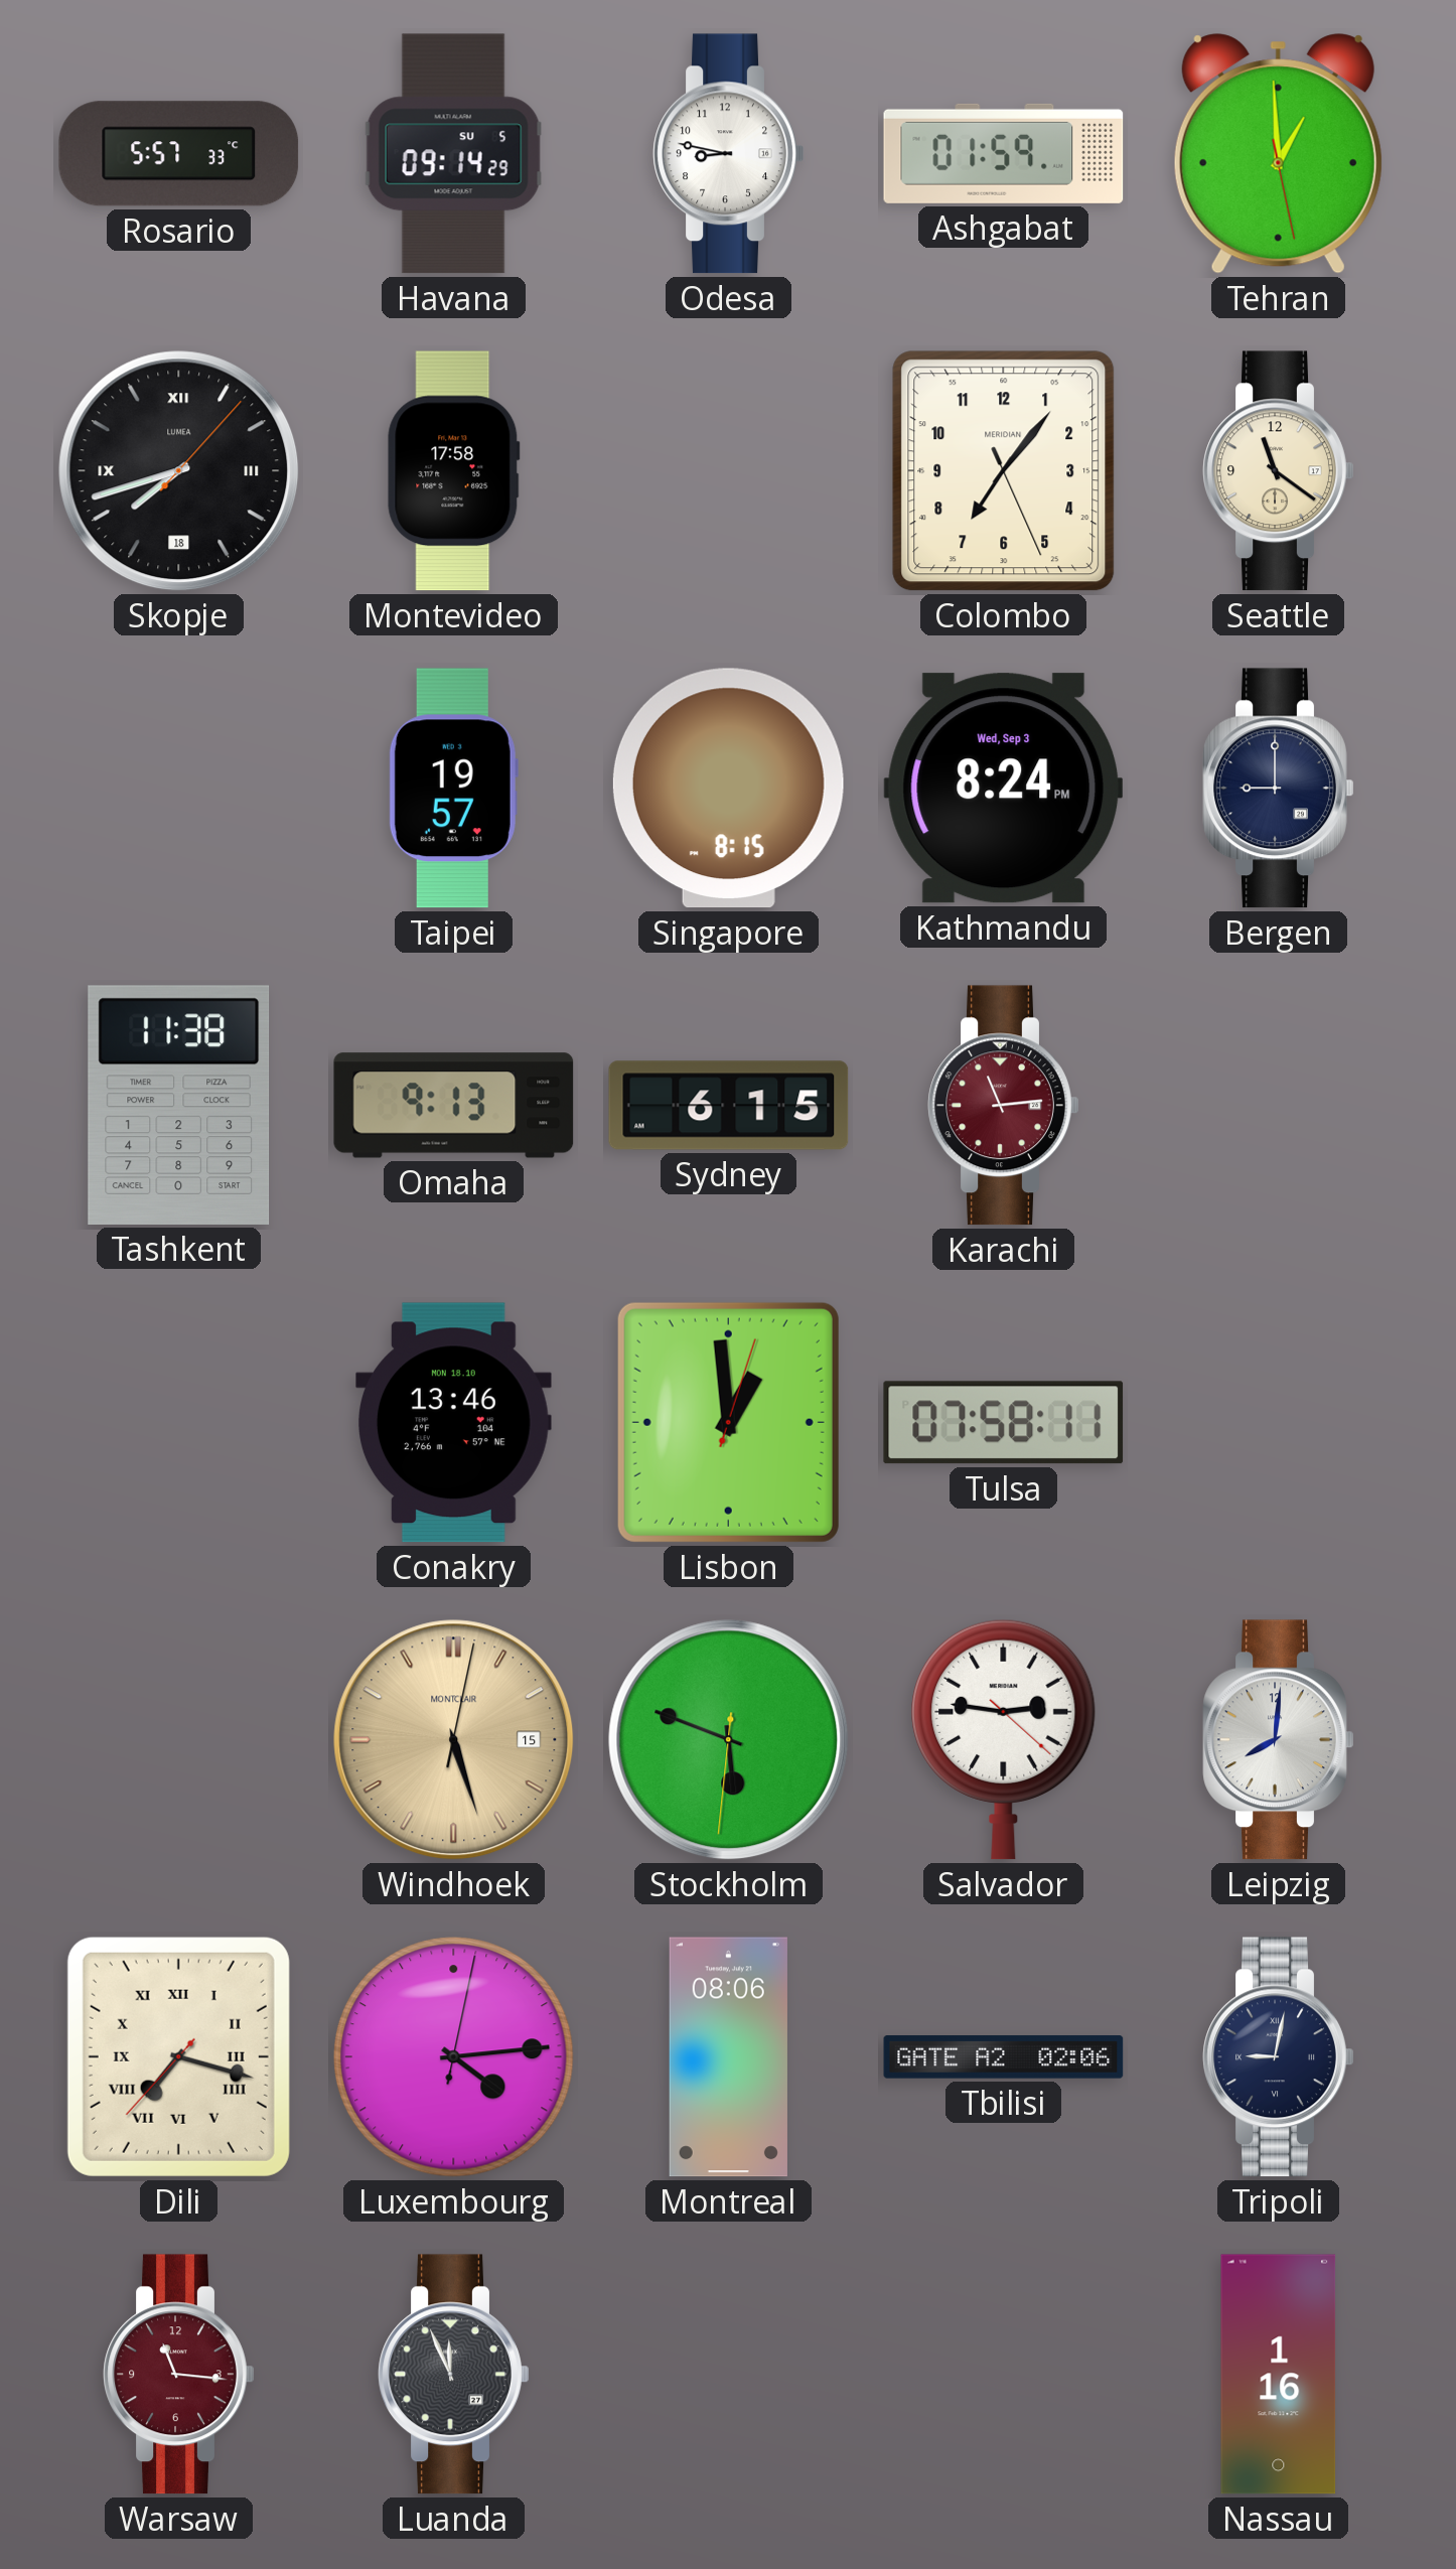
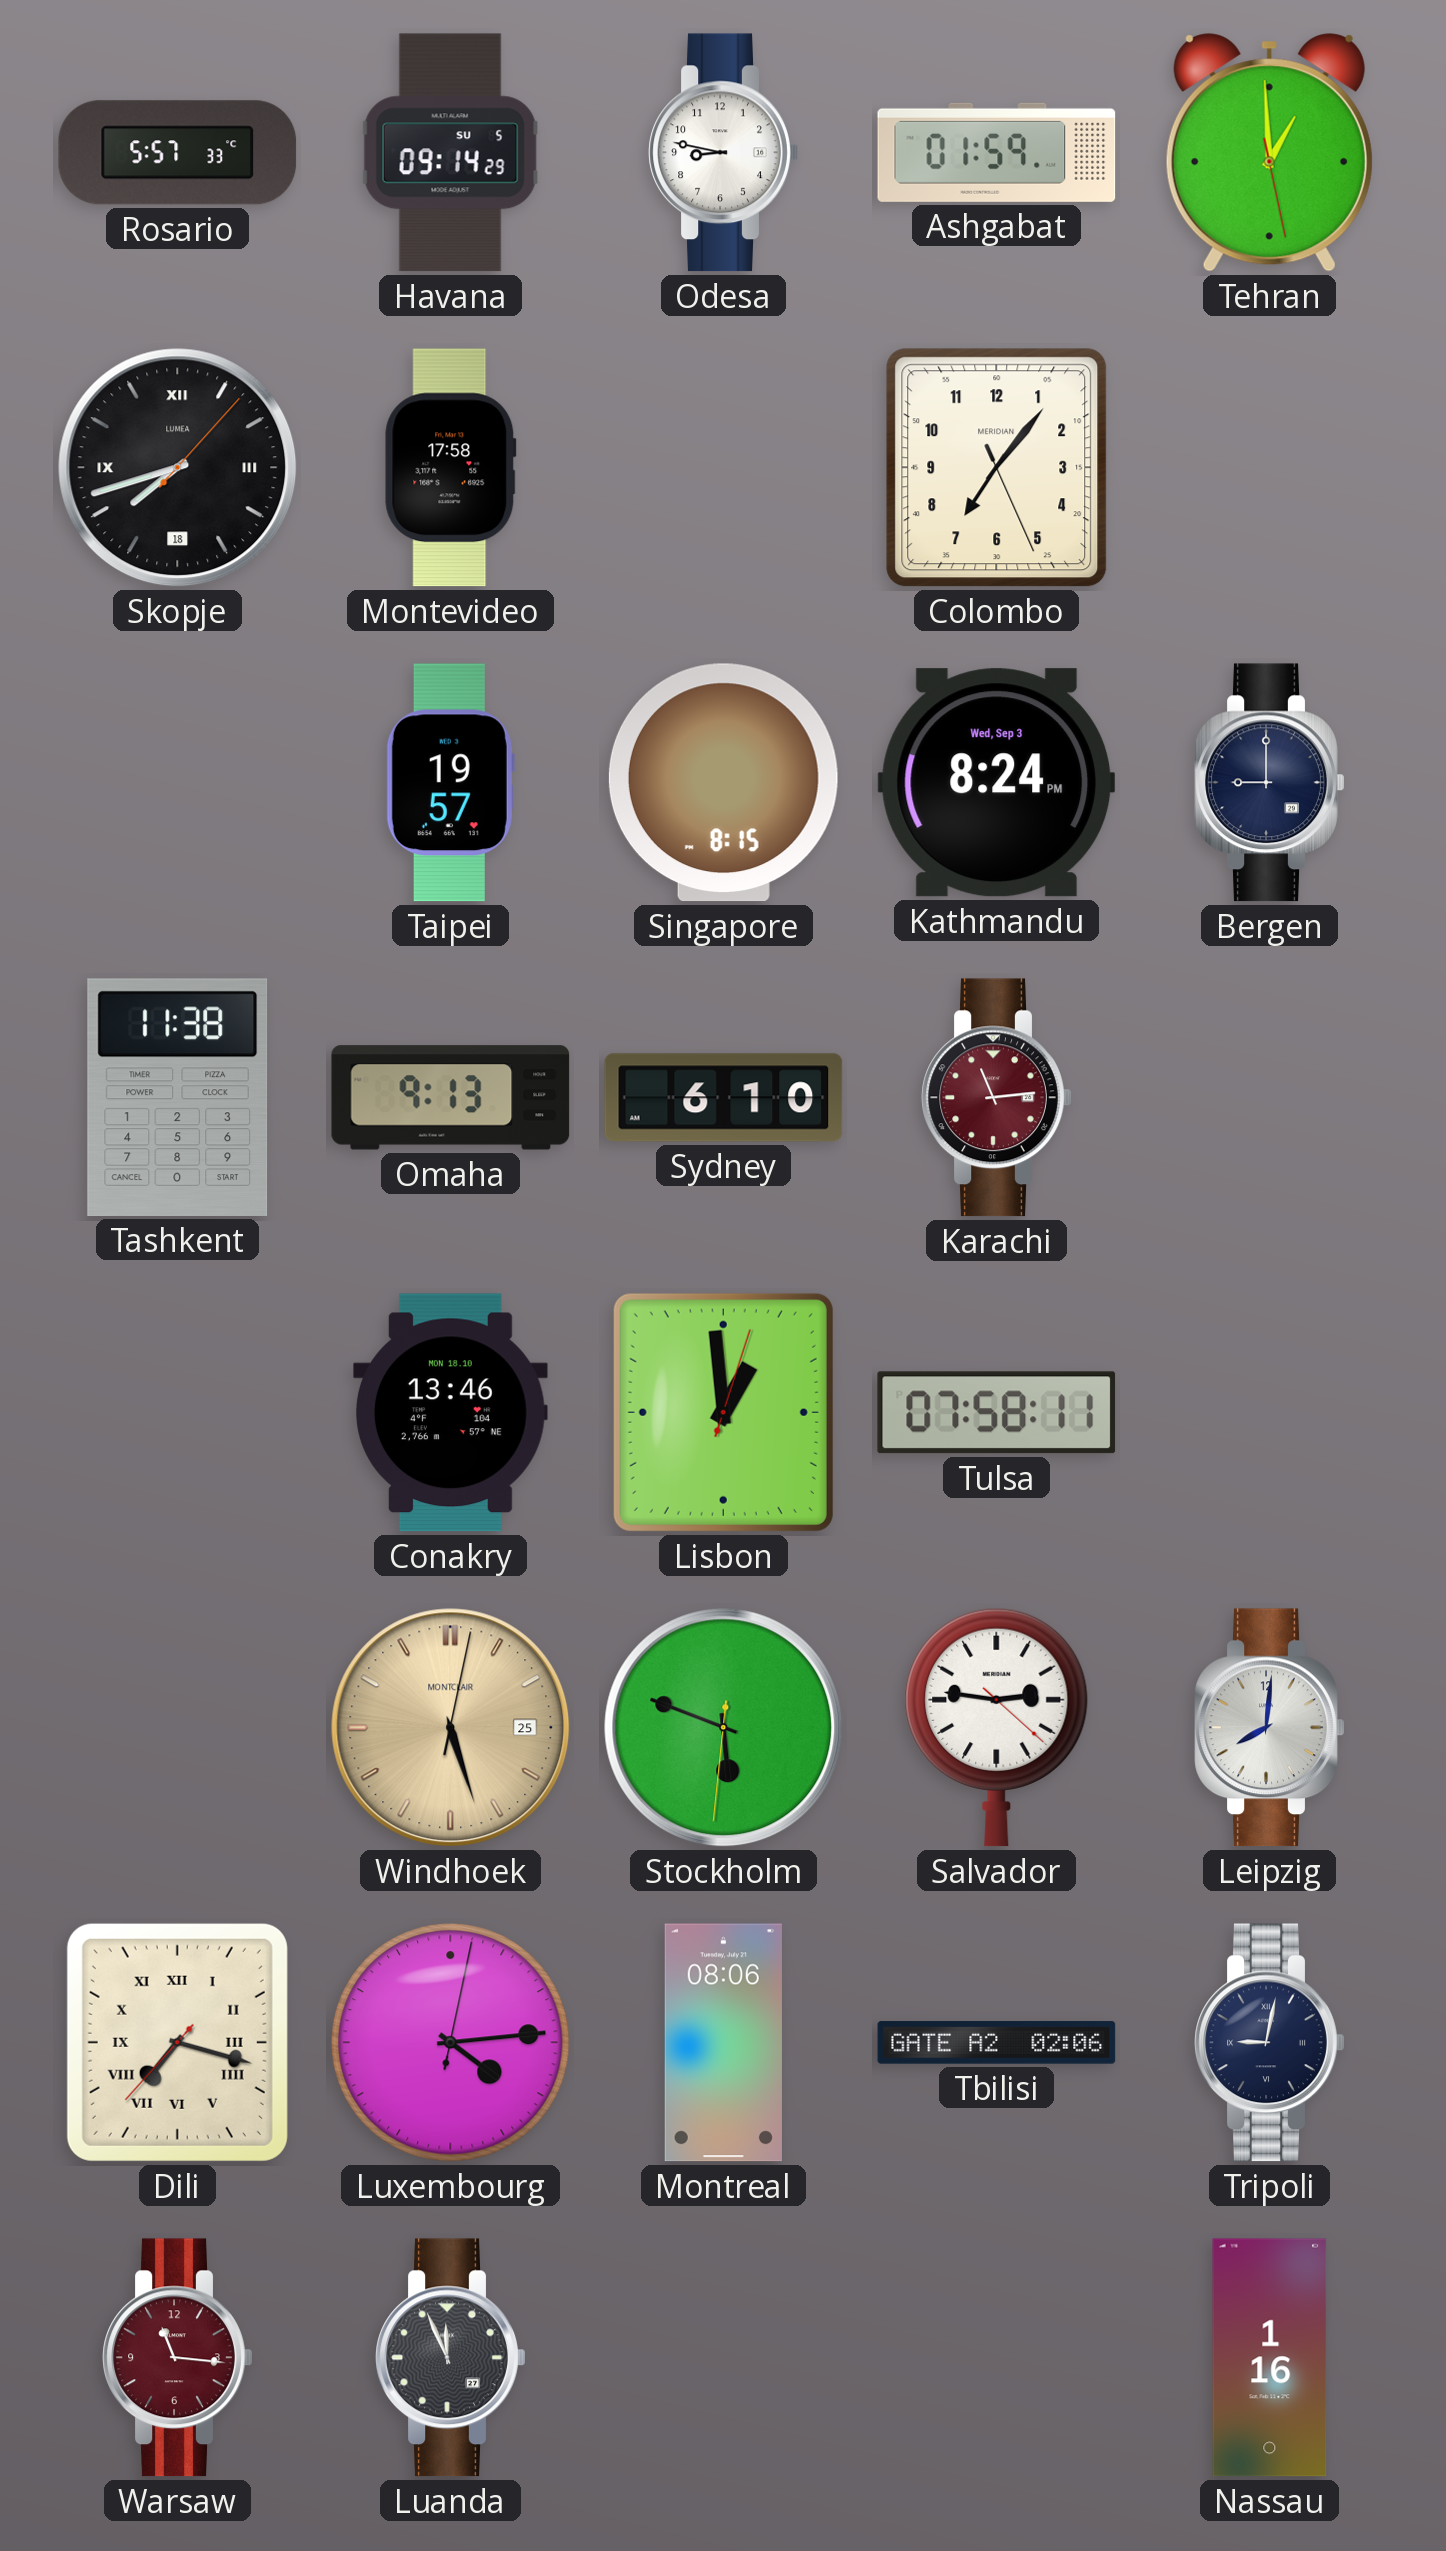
Seattle: 11:21 -> none (1279, 471)
Sydney: 6:15 -> 6:10 (724, 1098)
Windhoek date: 15 -> 25 (451, 1728)
